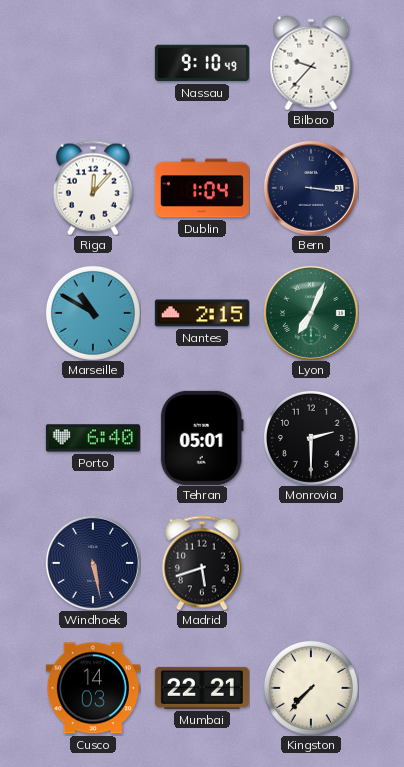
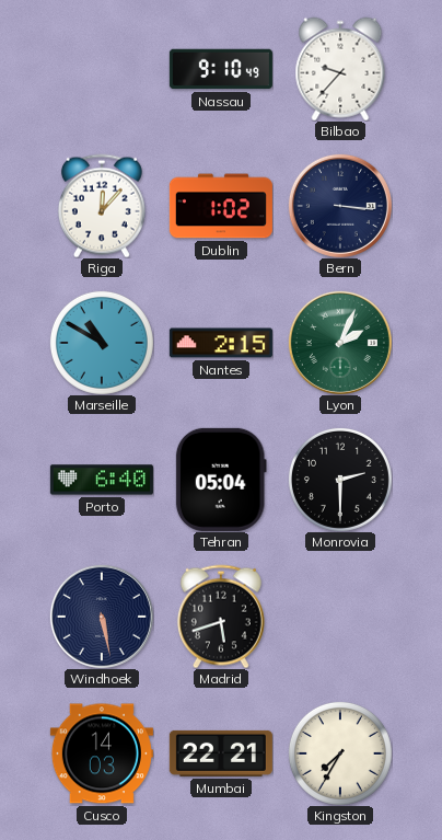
Dublin: 1:04 -> 1:02 (221, 206)
Lyon: 7:04 -> 2:04 (340, 343)
Tehran: 05:01 -> 05:04 (221, 480)
Kingston: 7:37 -> 7:35 (340, 753)
